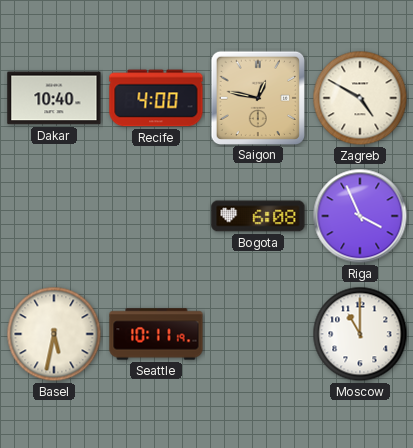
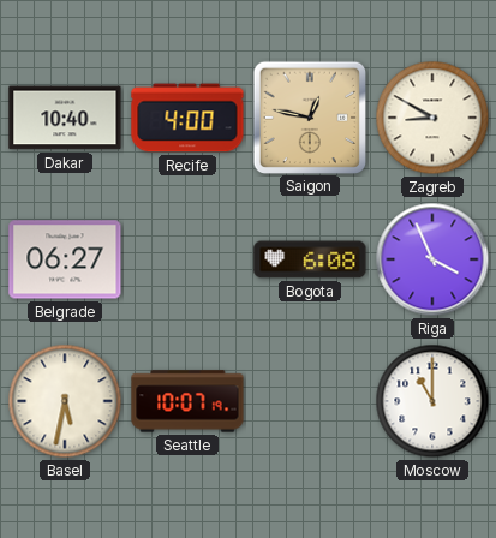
Zagreb: 4:50 -> 8:50 (432, 118)
Belgrade: none -> 06:27 (65, 259)
Seattle: 10:11 -> 10:07 (187, 401)
